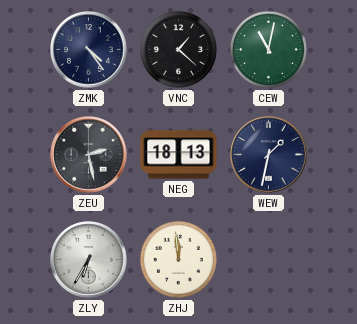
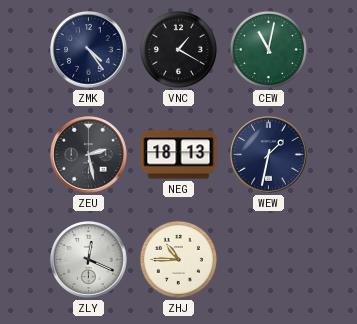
VNC: 1:22 -> 1:20 (178, 49)
ZLY: 6:35 -> 12:19 (89, 260)
ZHJ: 11:59 -> 10:45 (178, 259)
